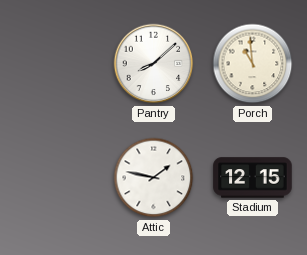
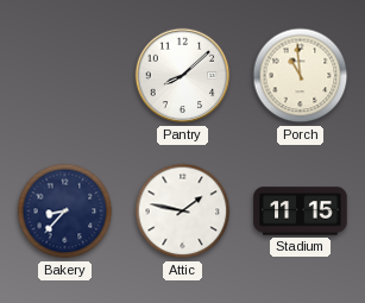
Bakery: none -> 8:37 (65, 212)
Stadium: 12:15 -> 11:15 (301, 212)
